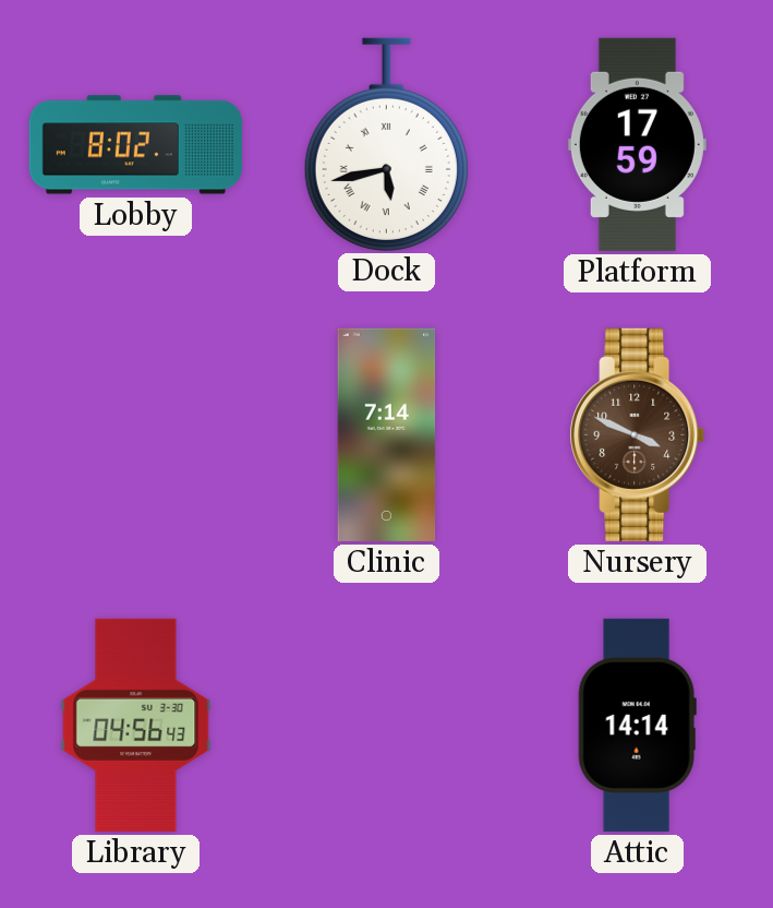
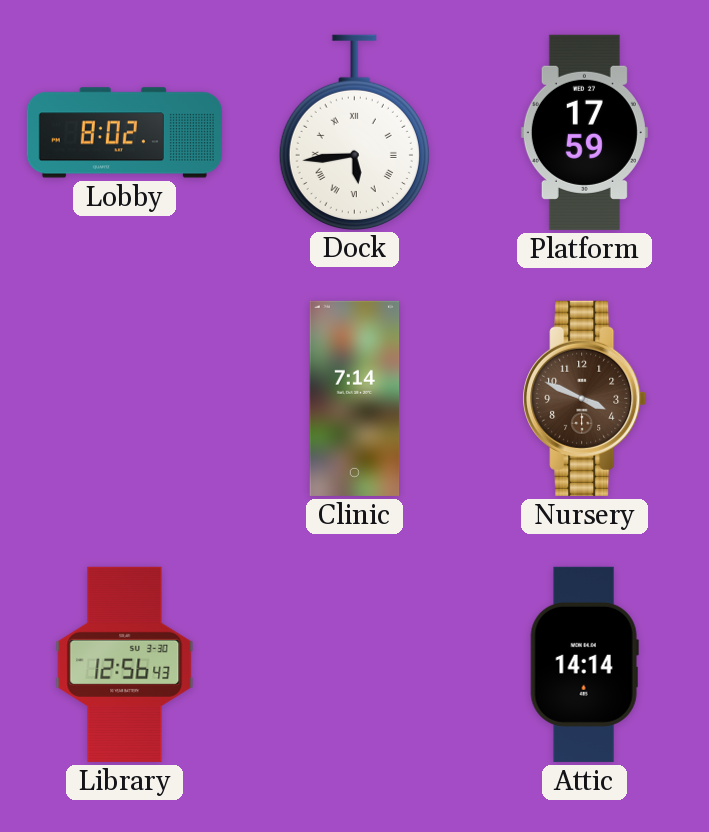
Dock: 5:43 -> 5:44 (354, 132)
Library: 04:56 -> 12:56 (125, 664)
